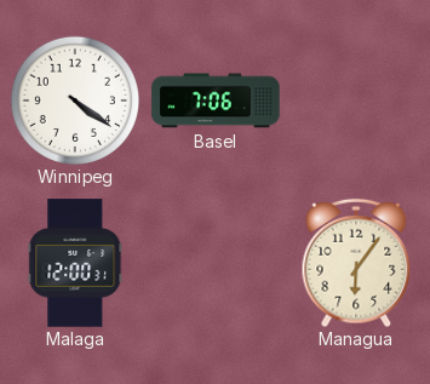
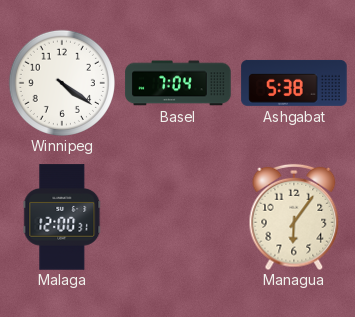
Basel: 7:06 -> 7:04 (178, 83)
Ashgabat: none -> 5:38 (294, 83)
